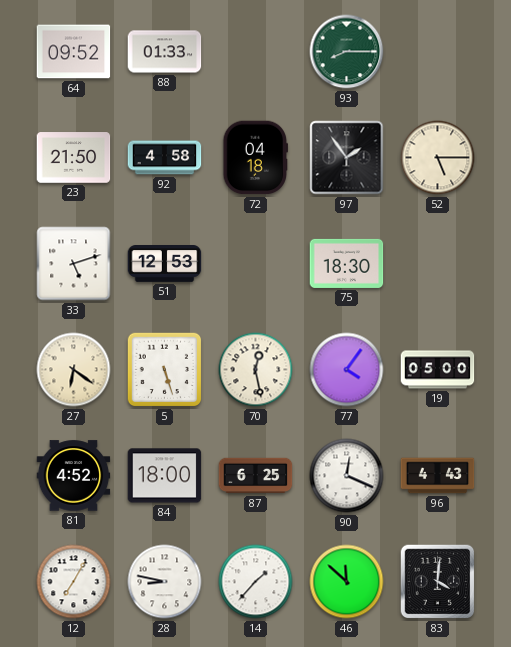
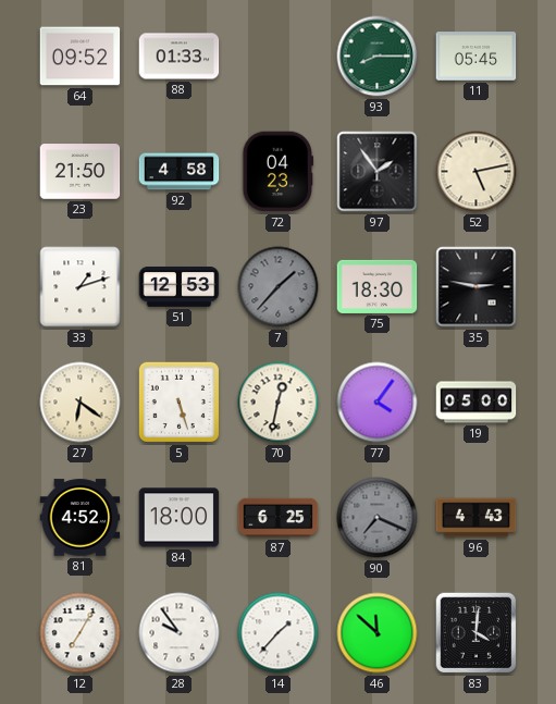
11: none -> 05:45 (477, 57)
72: 04:18 -> 04:23 (277, 172)
52: 5:15 -> 5:13 (477, 172)
33: 5:12 -> 1:12 (81, 287)
7: none -> 1:37 (279, 287)
35: none -> 2:47 (477, 287)
70: 12:28 -> 12:32 (279, 403)
90: 12:19 -> 7:19 (378, 518)
90 dial: white -> grey (378, 518)
28: 8:47 -> 9:54 (180, 633)
